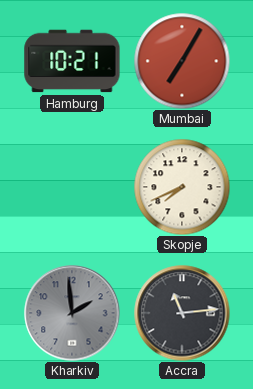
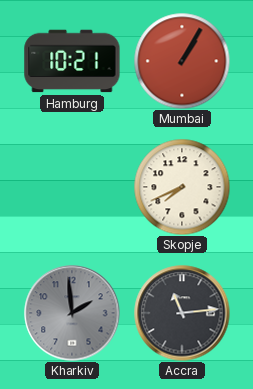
Mumbai: 7:05 -> 1:05 (182, 61)
